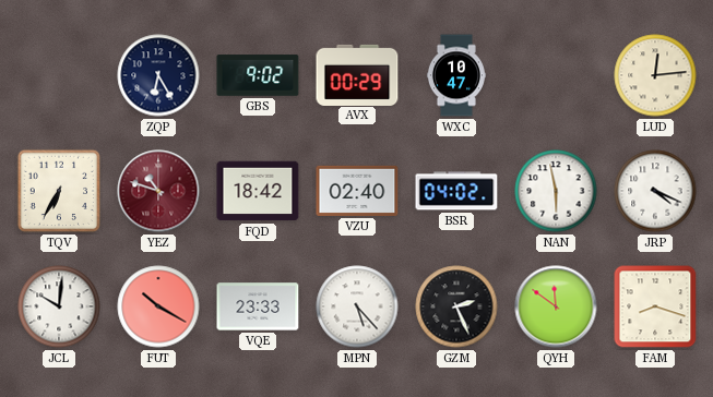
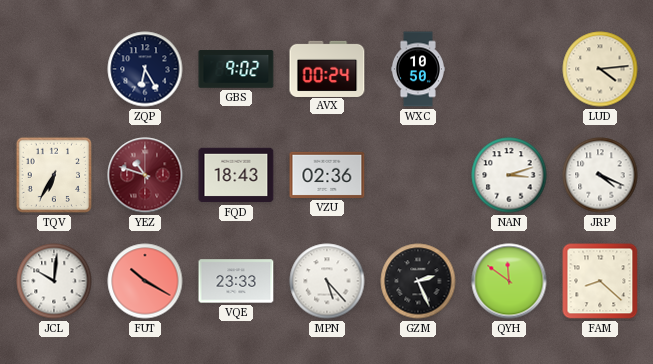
AVX: 00:29 -> 00:24 (327, 68)
WXC: 10:47 -> 10:50 (418, 69)
LUD: 12:14 -> 4:14 (600, 69)
FQD: 18:42 -> 18:43 (236, 175)
VZU: 02:40 -> 02:36 (327, 175)
BSR: 04:02 -> none (456, 191)
NAN: 5:58 -> 3:12 (509, 175)
FAM: 8:18 -> 8:22 (600, 281)
